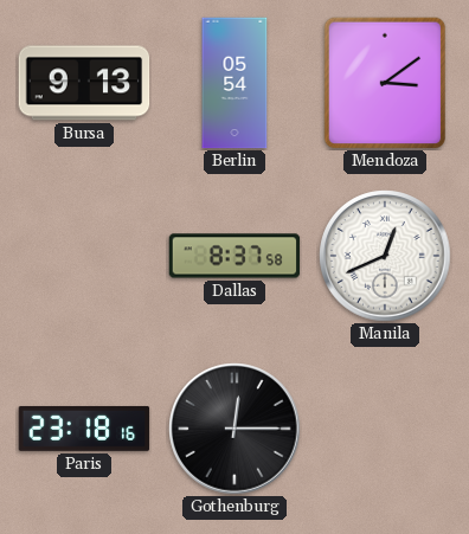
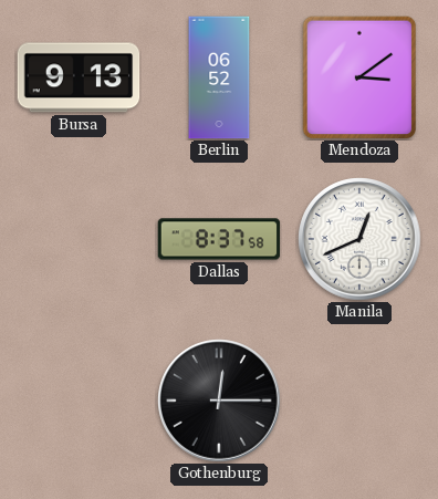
Berlin: 05:54 -> 06:52 (219, 77)
Paris: 23:18 -> none (84, 429)
